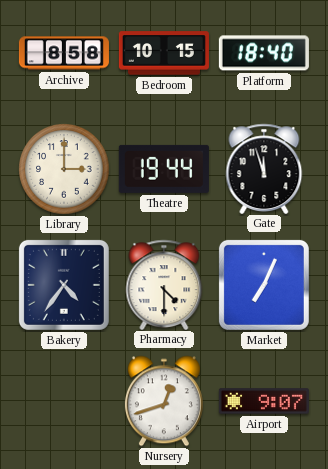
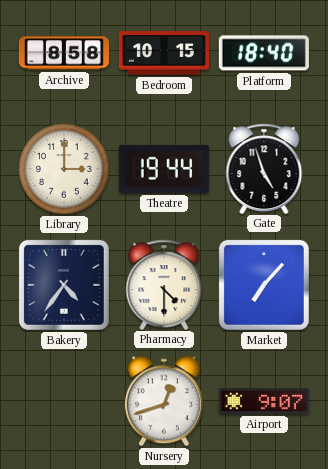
Gate: 11:57 -> 4:57 (264, 168)
Market: 7:04 -> 7:07 (264, 285)
